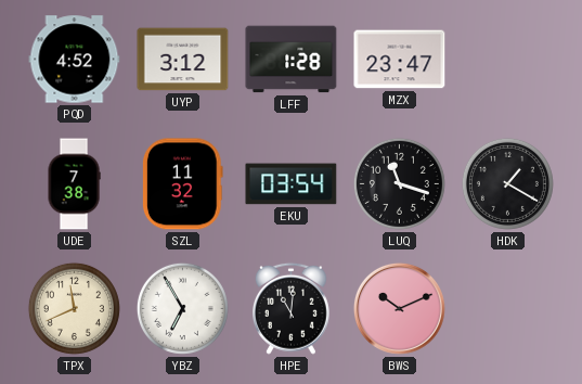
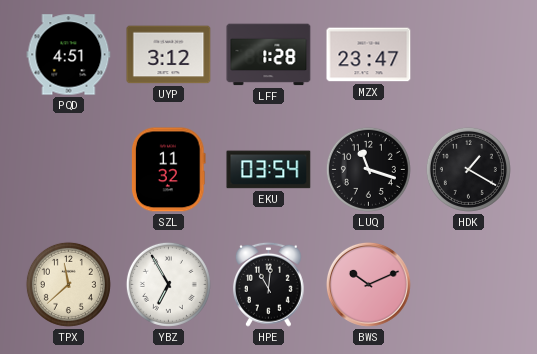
PQD: 4:52 -> 4:51 (69, 55)
UDE: 7:38 -> none (74, 184)
TPX: 11:41 -> 11:38 (68, 284)
